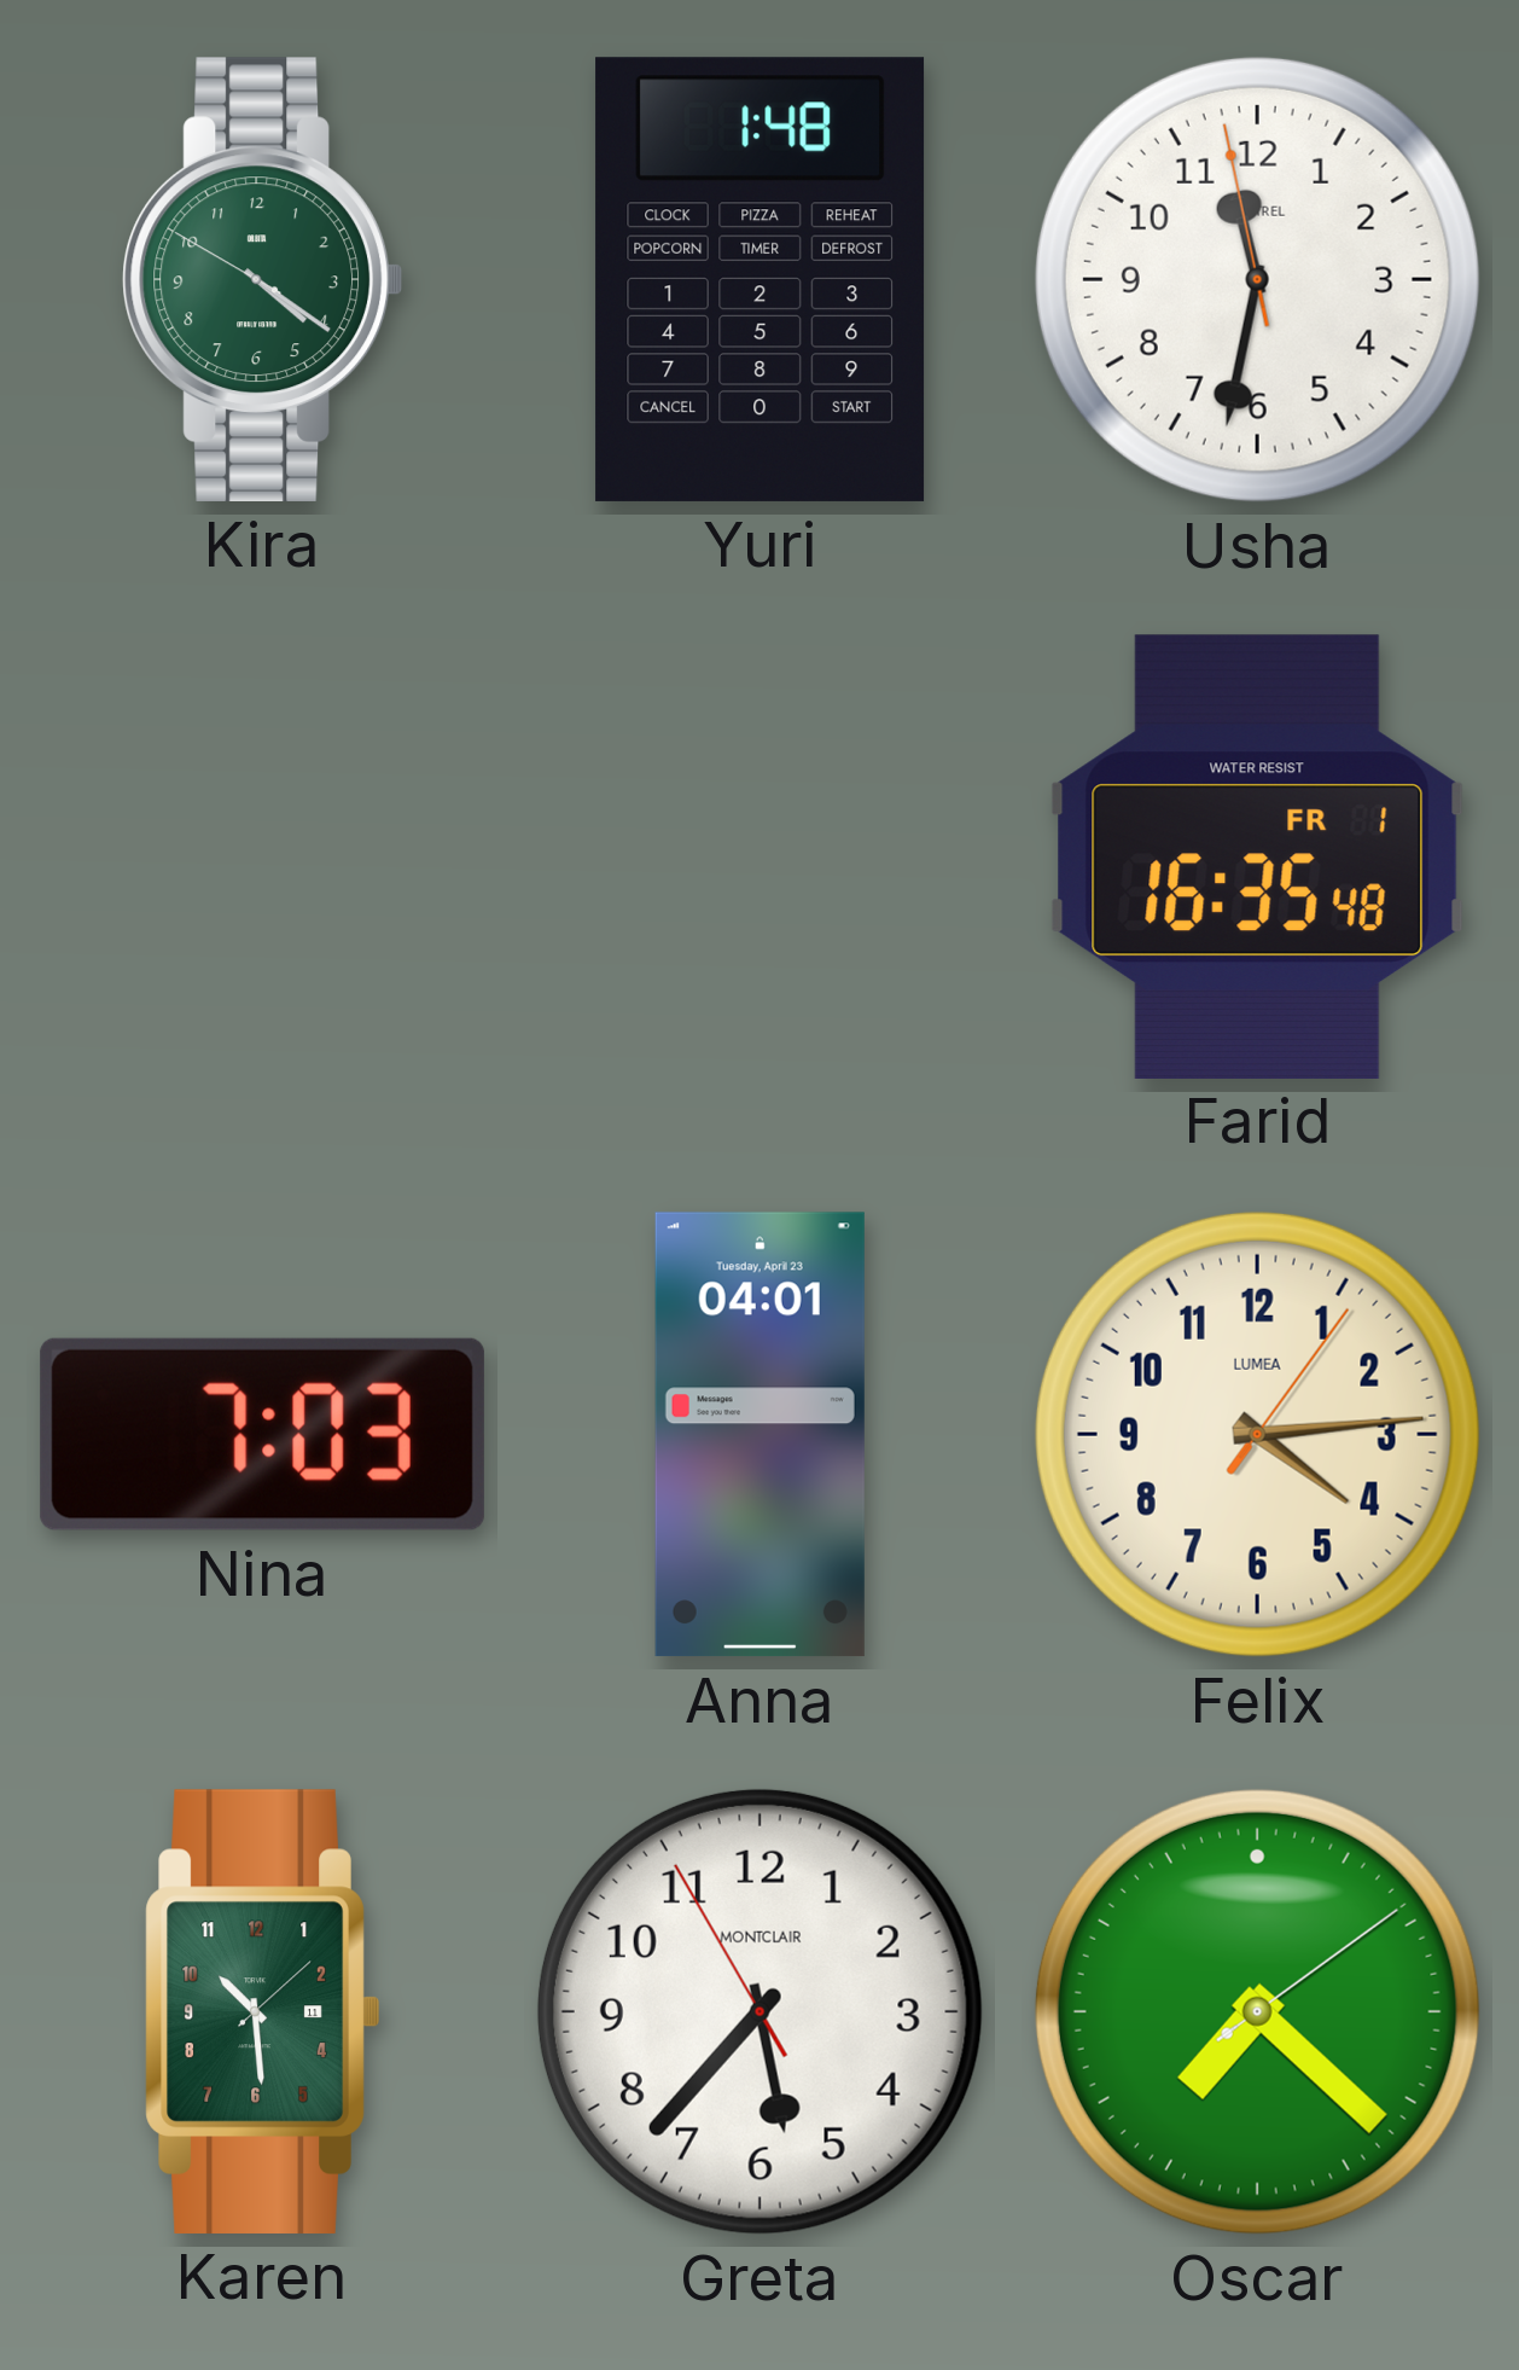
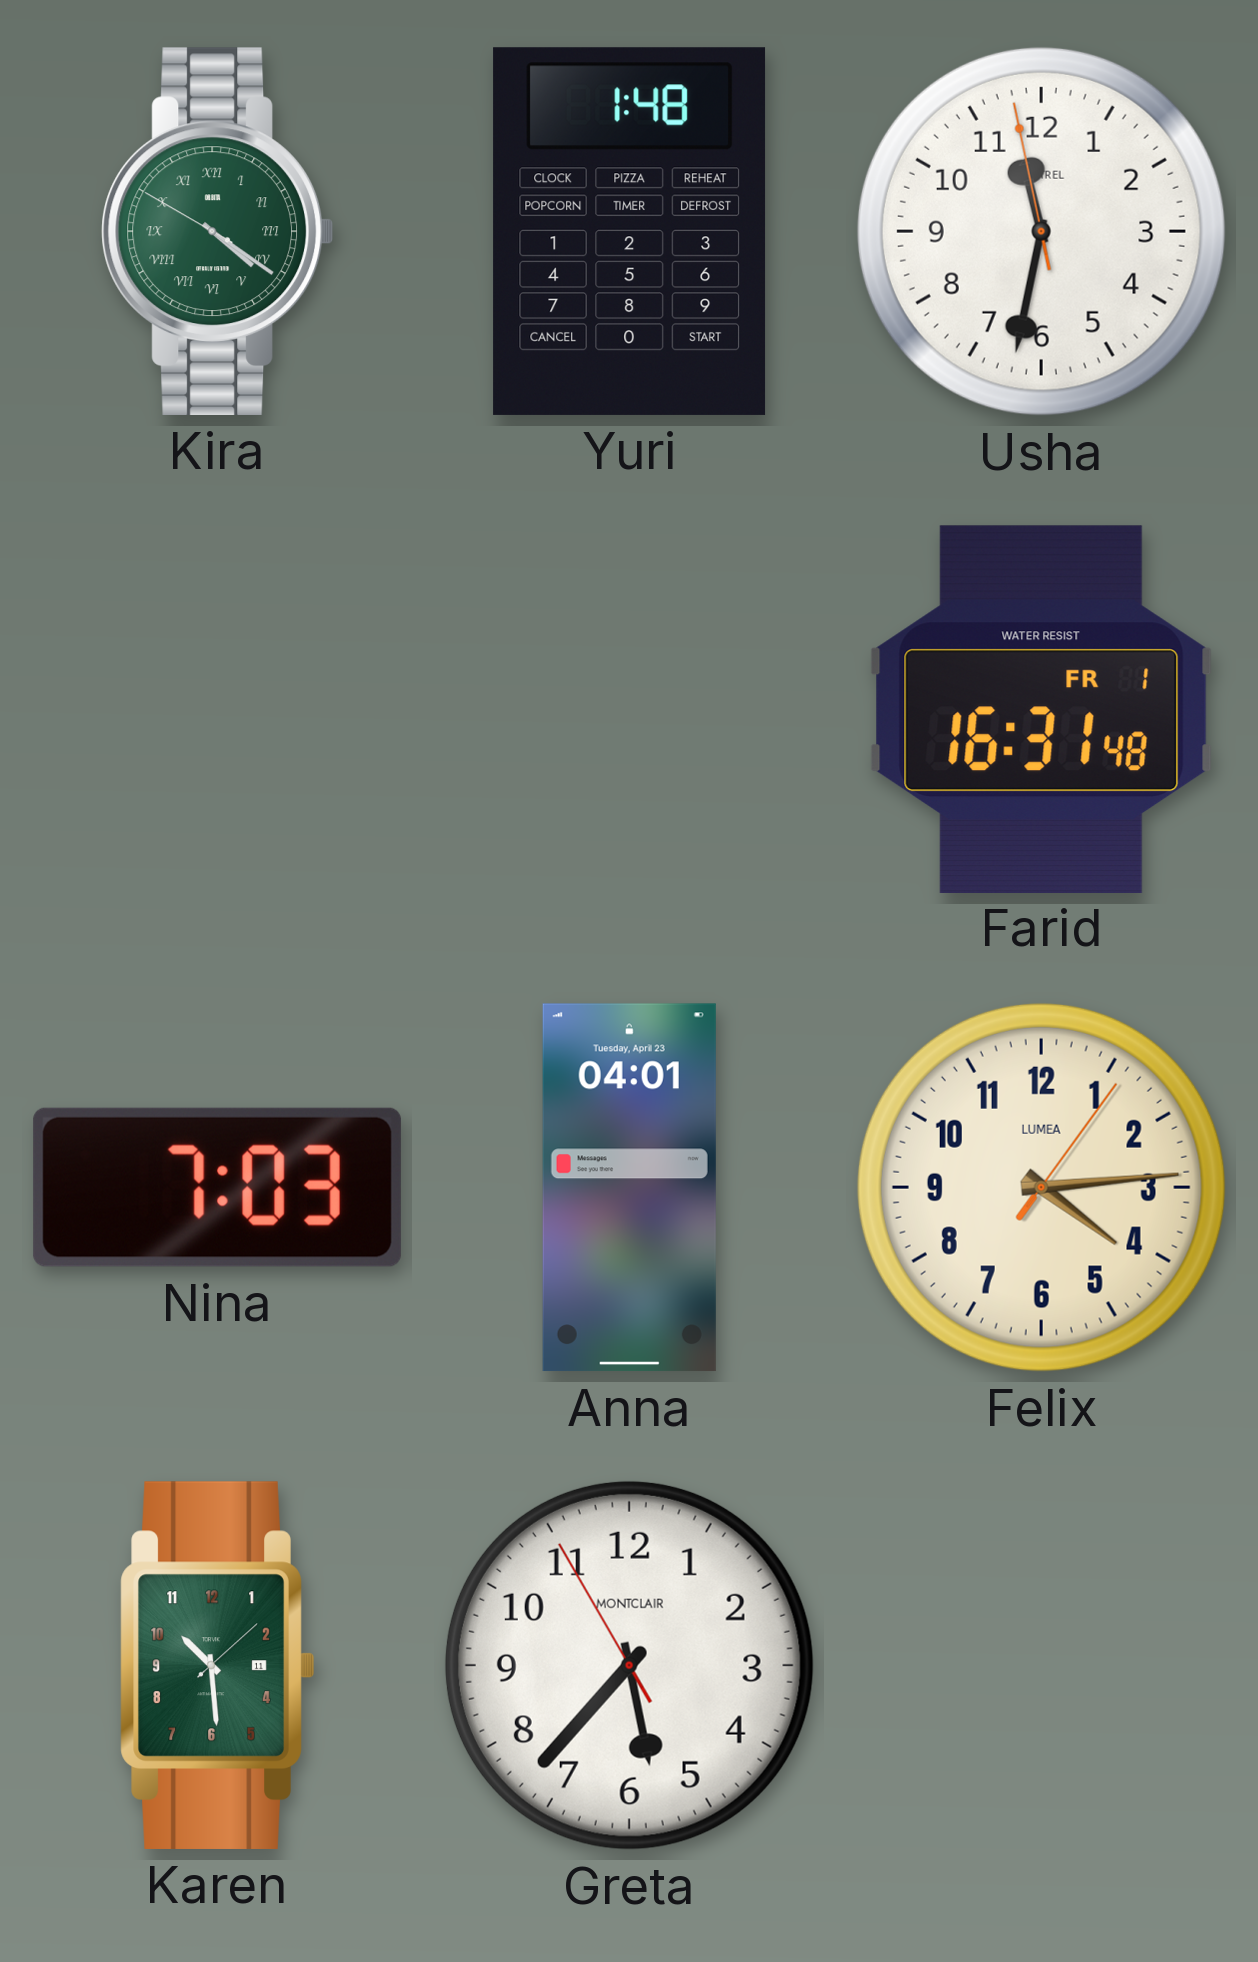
Kira numerals: Arabic -> Roman (217, 231)
Farid: 16:35 -> 16:31 (1042, 709)
Oscar: 7:22 -> none (1257, 2011)
